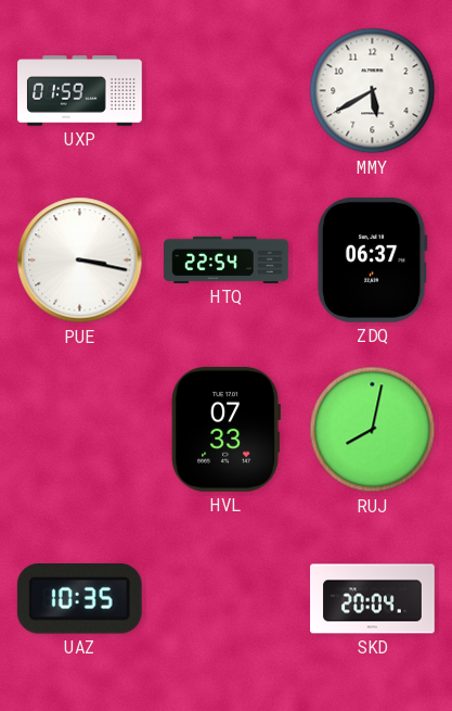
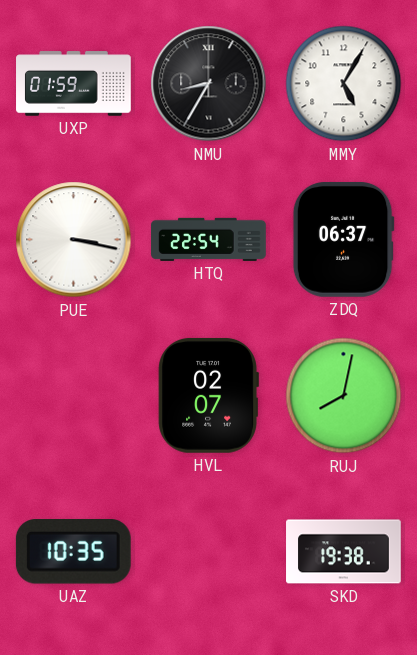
NMU: none -> 8:35 (209, 84)
MMY: 5:40 -> 5:05 (344, 84)
HVL: 07:33 -> 02:07 (208, 395)
SKD: 20:04 -> 19:38 (344, 552)
